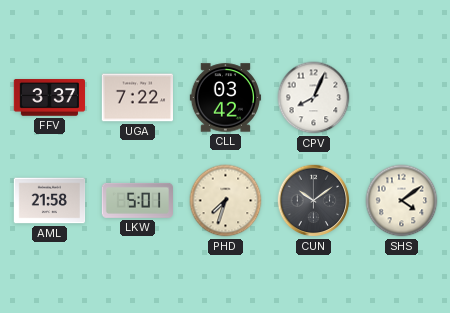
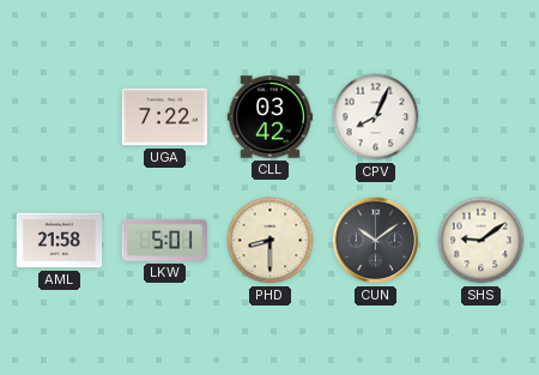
FFV: 3:37 -> none (49, 98)
PHD: 7:33 -> 8:30 (271, 241)
SHS: 4:09 -> 9:09 (482, 241)
